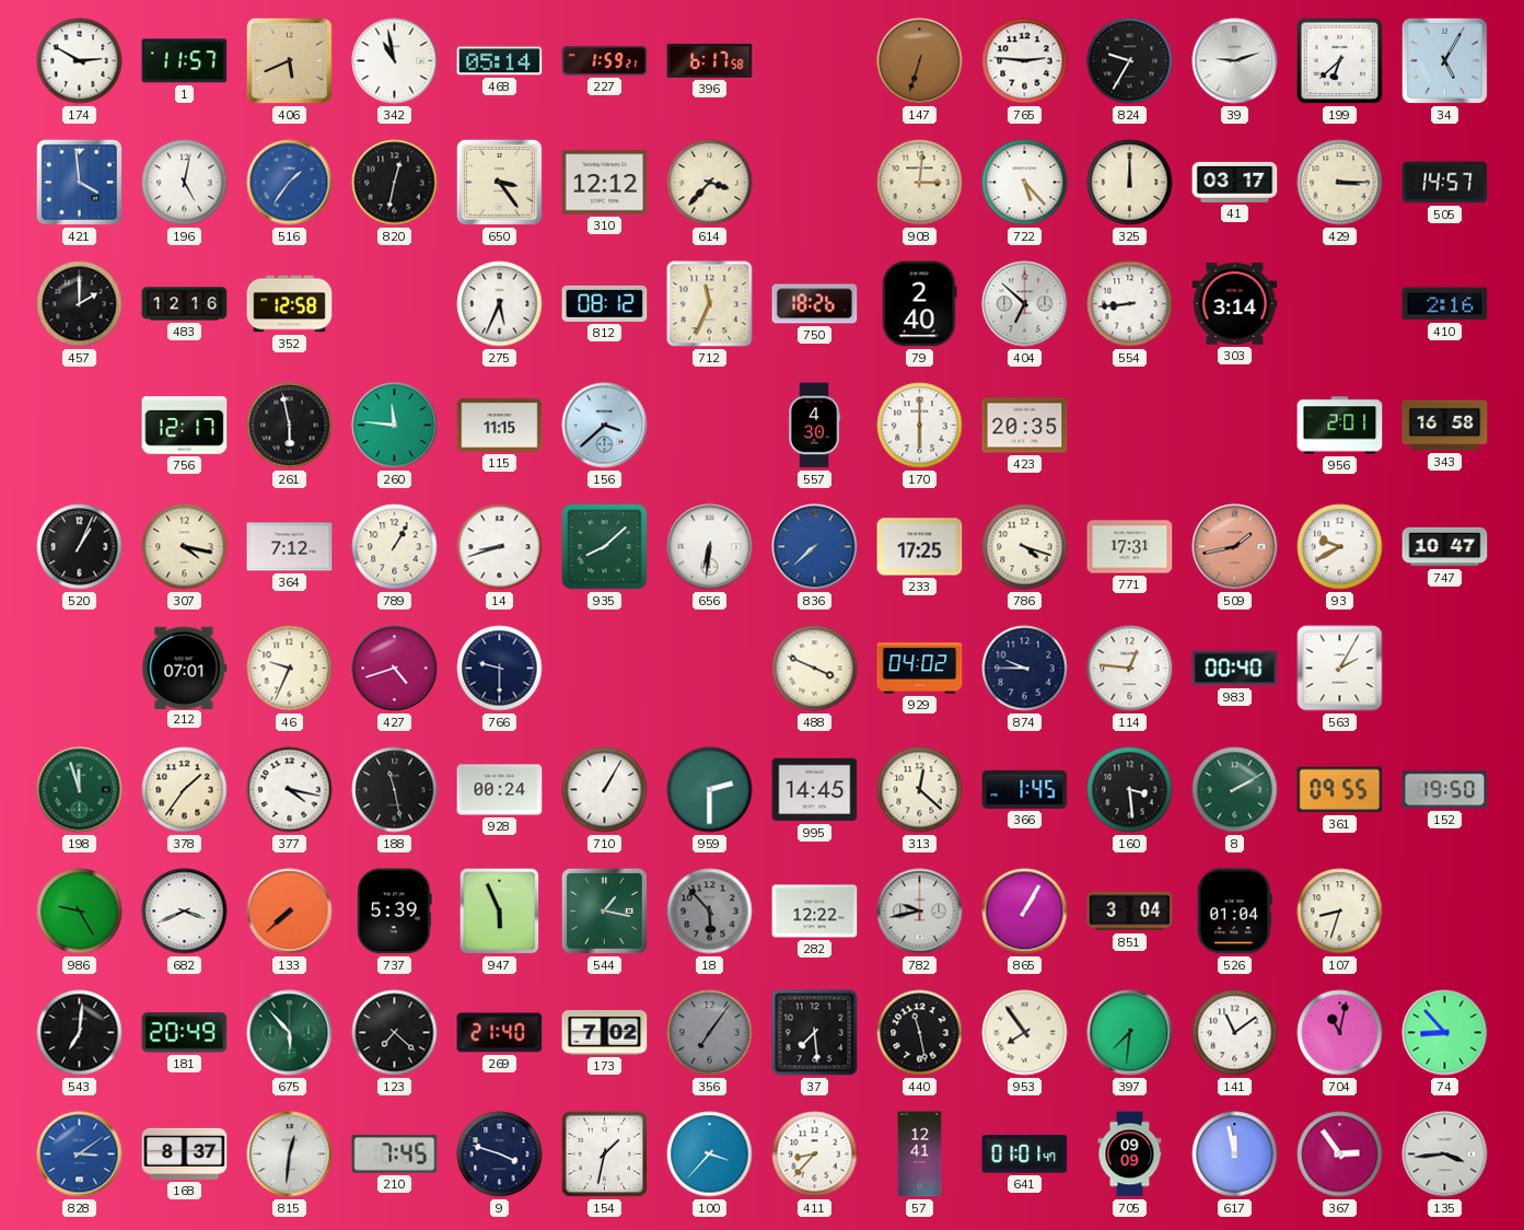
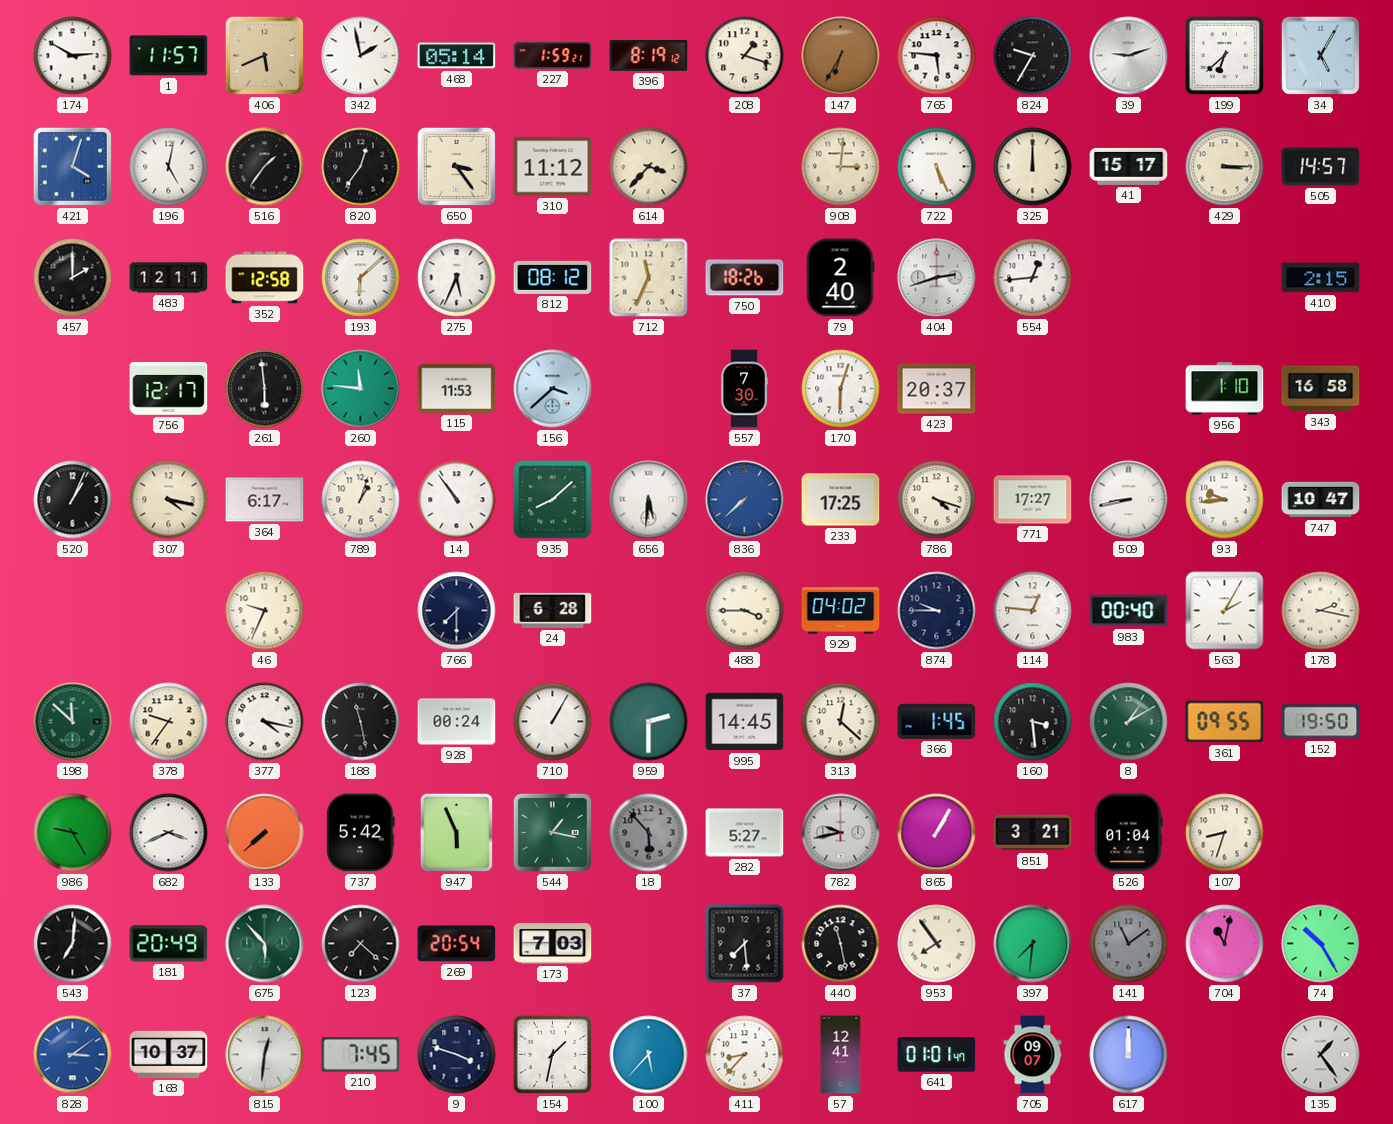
342: 10:58 -> 1:58 (361, 56)
396: 6:17 -> 8:19 (649, 56)
208: none -> 1:18 (745, 56)
147: 6:33 -> 6:35 (841, 56)
765: 2:46 -> 5:46 (937, 56)
421: 3:59 -> 4:03 (72, 166)
516 dial: blue -> black (265, 167)
820: 12:32 -> 12:36 (361, 167)
310: 12:12 -> 11:12 (553, 167)
722: 5:23 -> 5:26 (937, 167)
41: 03:17 -> 15:17 (1129, 166)
483: 12:16 -> 12:11 (169, 278)
193: none -> 6:08 (361, 278)
404: 6:52 -> 2:42 (937, 278)
554: 8:44 -> 12:44 (1033, 278)
303: 3:14 -> none (1235, 304)
410: 2:16 -> 2:15 (1321, 278)
261: 5:58 -> 5:59 (265, 389)
115: 11:15 -> 11:53 (457, 388)
557: 4:30 -> 7:30 (745, 389)
170: 6:00 -> 6:03 (841, 389)
423: 20:35 -> 20:37 (937, 389)
956: 2:01 -> 1:10 (1225, 389)
364: 7:12 -> 6:17 (265, 500)
789: 1:05 -> 1:03 (361, 500)
14: 8:42 -> 10:54 (457, 500)
656: 6:31 -> 5:31 (649, 500)
771: 17:31 -> 17:27 (1033, 500)
509: 1:43 -> 8:43 (1129, 500)
509 dial: salmon -> white (1129, 500)
93: 9:40 -> 9:44 (1225, 500)
212: 07:01 -> none (185, 668)
427: 4:42 -> none (395, 669)
766: 9:30 -> 7:30 (457, 611)
24: none -> 6:28 (553, 610)
488: 3:49 -> 3:45 (745, 611)
178: none -> 2:17 (1321, 611)
198: 11:57 -> 11:52 (73, 722)
378: 1:36 -> 9:36 (169, 722)
8: 2:10 -> 1:10 (1129, 722)
737: 5:39 -> 5:42 (361, 833)
282: 12:22 -> 5:27 (745, 833)
851: 3:04 -> 3:21 (1033, 833)
269: 21:40 -> 20:54 (457, 944)
173: 7:02 -> 7:03 (553, 944)
356: 7:06 -> none (710, 1033)
141 dial: white -> grey (1129, 944)
74: 8:53 -> 10:25 (1321, 944)
168: 8:37 -> 10:37 (169, 1054)
100: 3:37 -> 5:37 (649, 1055)
705: 09:09 -> 09:07 (1033, 1055)
617: 11:58 -> 12:00 (1129, 1055)
367: 2:54 -> none (1340, 1154)
135: 3:44 -> 1:24 (1321, 1055)
